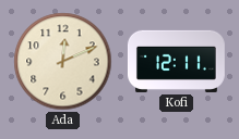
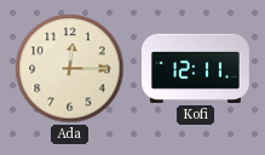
Ada: 12:11 -> 12:15 (70, 69)
